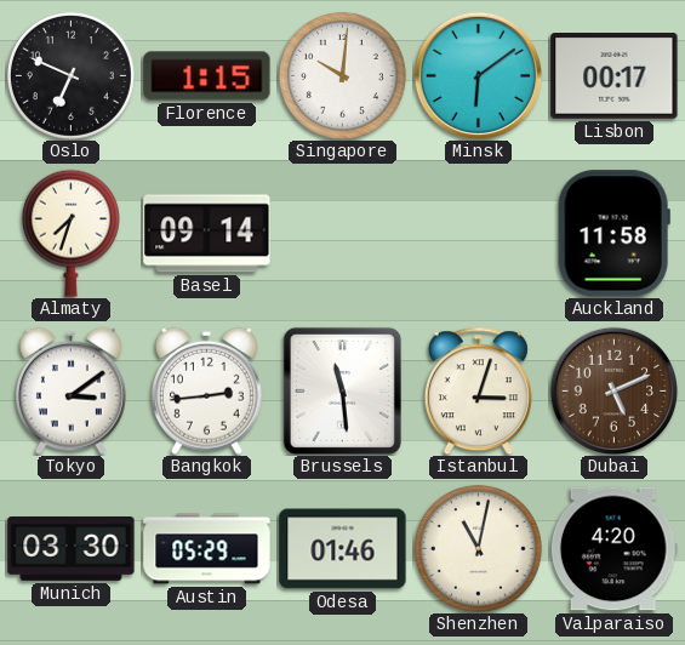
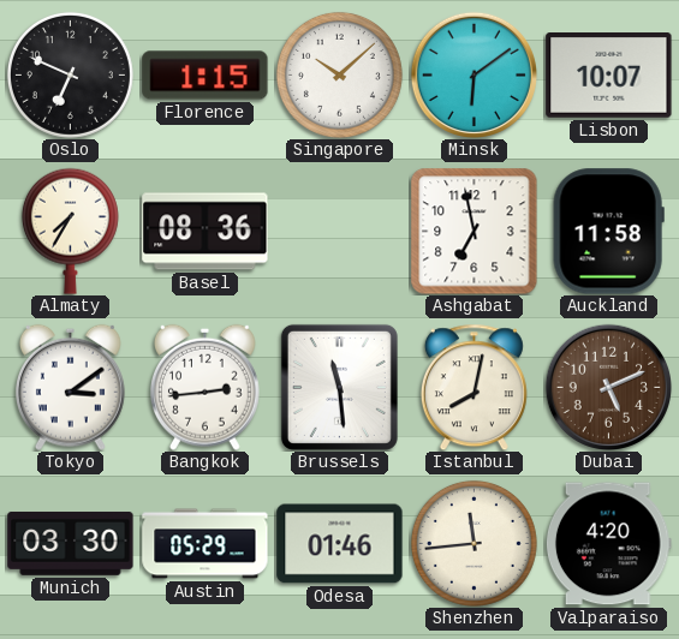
Singapore: 10:01 -> 10:08 (339, 74)
Lisbon: 00:17 -> 10:07 (609, 76)
Almaty: 7:33 -> 7:35 (70, 231)
Basel: 09:14 -> 08:36 (206, 232)
Ashgabat: none -> 6:58 (473, 231)
Istanbul: 3:03 -> 8:02 (473, 387)
Shenzhen: 11:02 -> 11:44 (473, 543)
